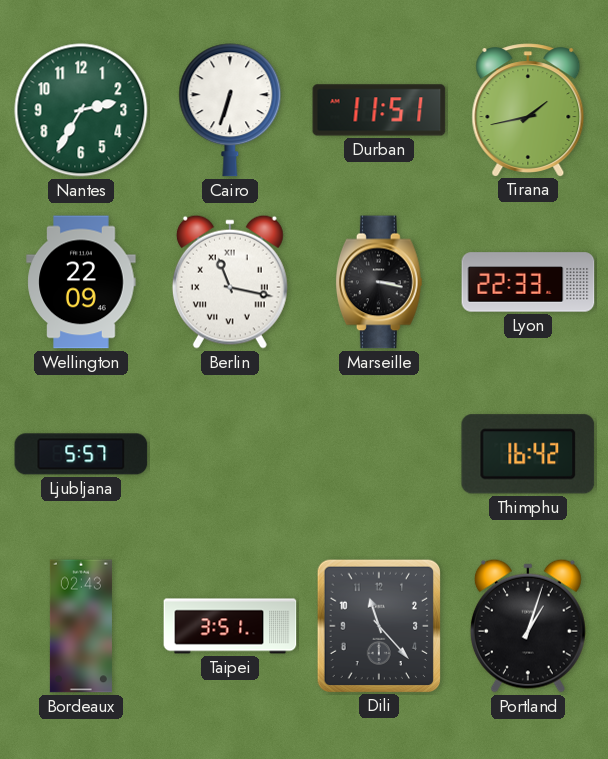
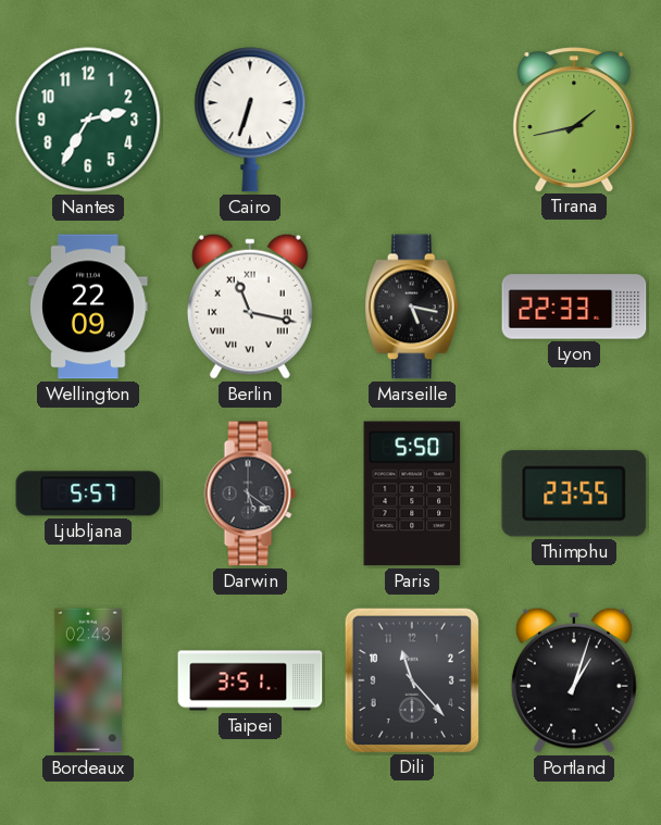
Durban: 11:51 -> none (379, 110)
Marseille: 3:17 -> 5:17 (412, 307)
Darwin: none -> 5:21 (250, 493)
Paris: none -> 5:50 (412, 493)
Thimphu: 16:42 -> 23:55 (574, 493)
